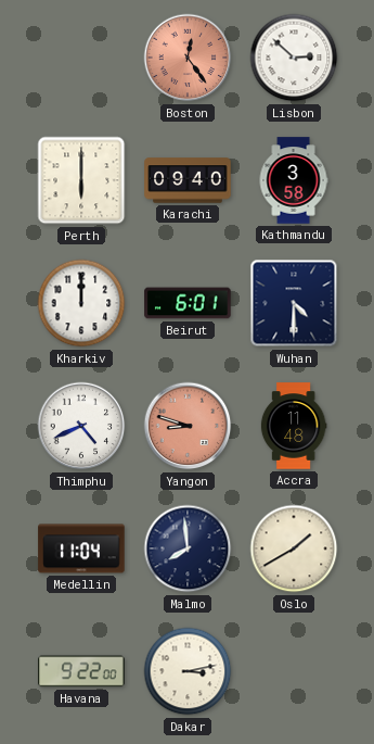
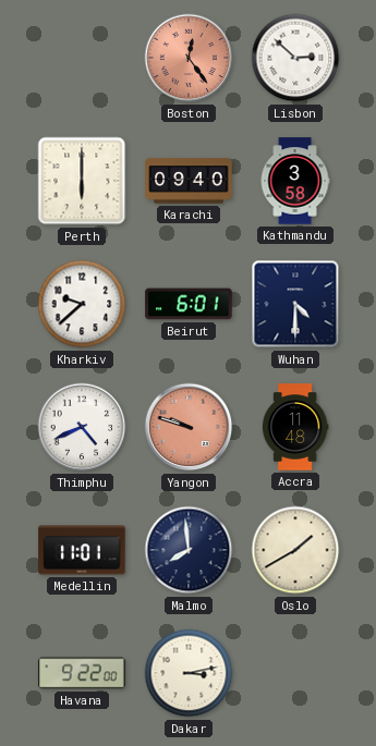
Kharkiv: 12:00 -> 9:38 (82, 304)
Yangon: 8:48 -> 9:48 (189, 427)
Medellin: 11:04 -> 11:01 (82, 550)
